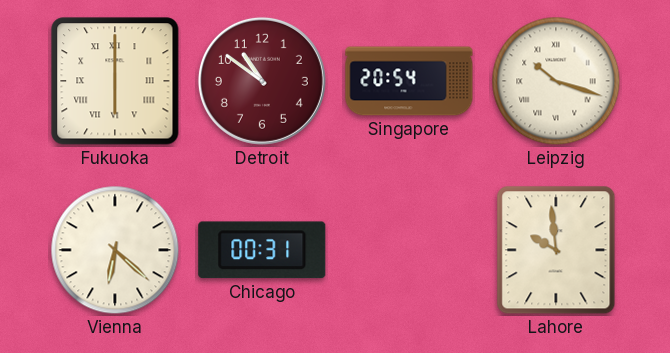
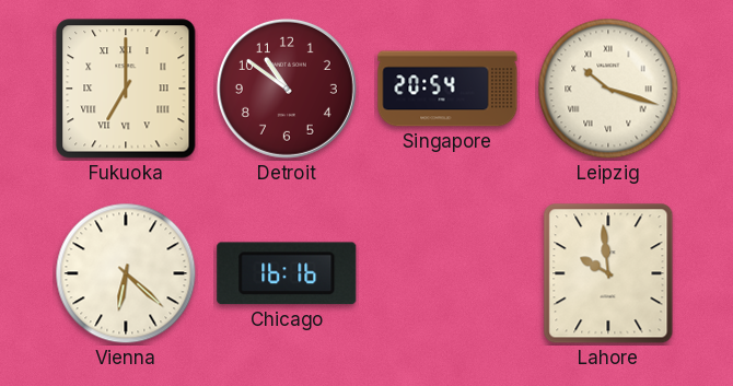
Fukuoka: 6:00 -> 7:00 (126, 89)
Chicago: 00:31 -> 16:16 (287, 273)
